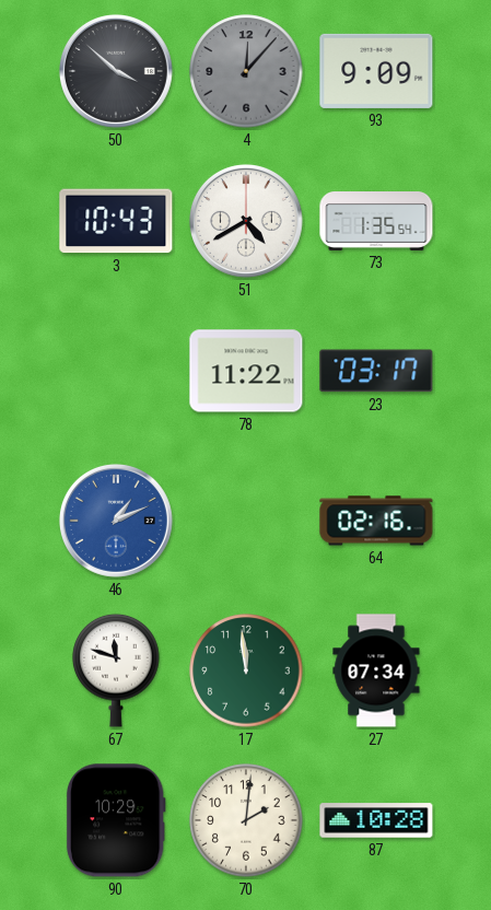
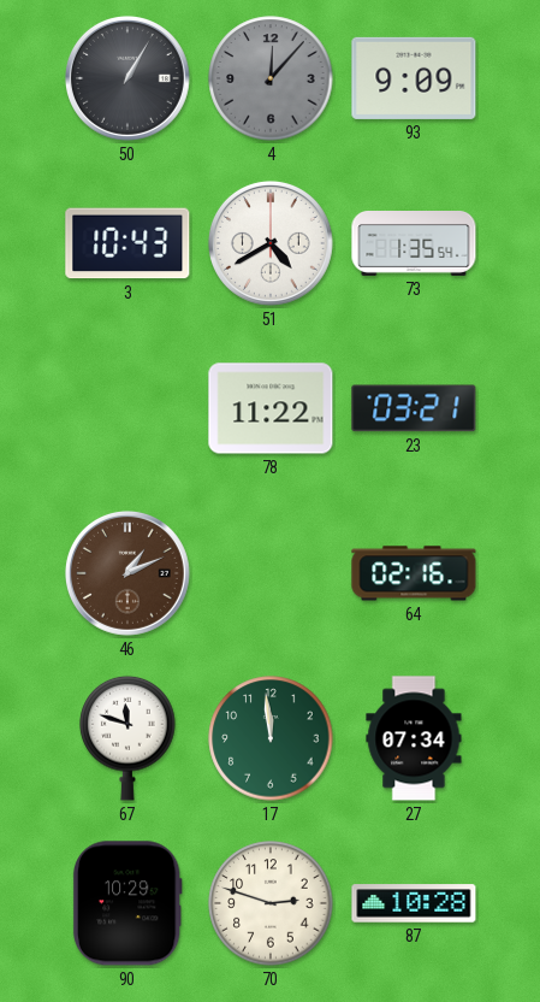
50: 3:52 -> 1:05 (127, 78)
23: 03:17 -> 03:21 (414, 408)
46 dial: blue -> brown (127, 573)
70: 2:01 -> 2:48 (271, 903)
